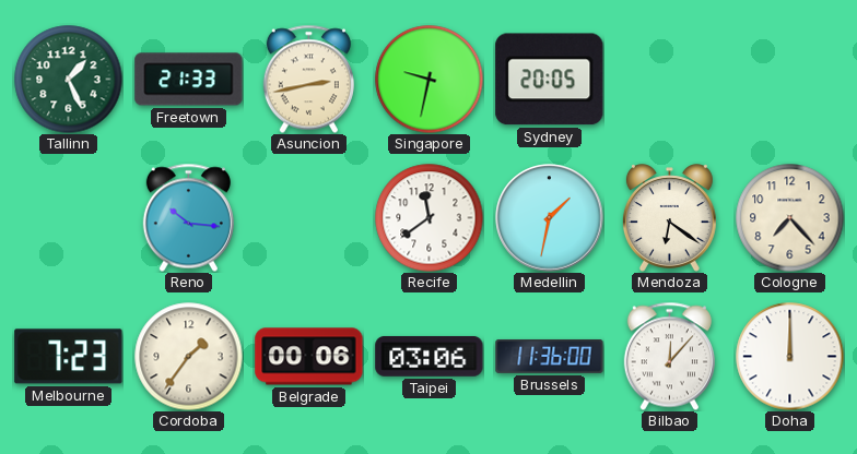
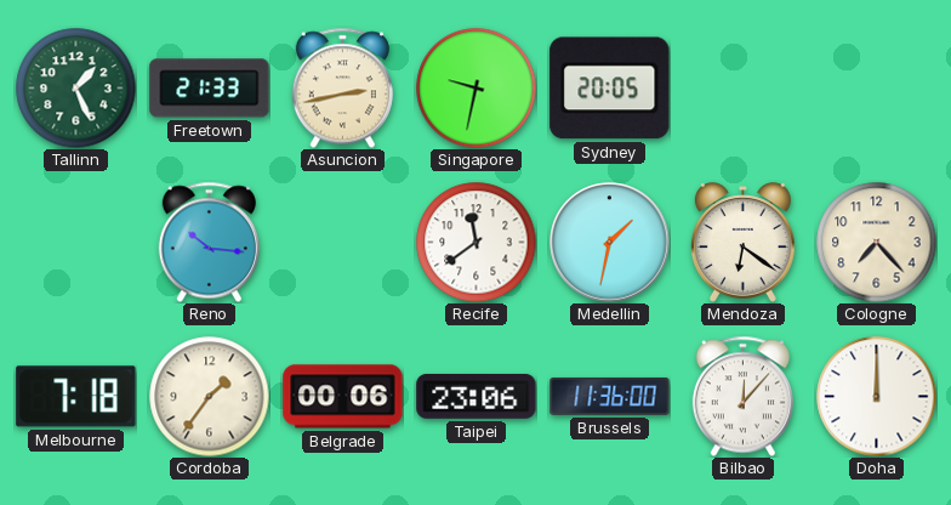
Melbourne: 7:23 -> 7:18 (76, 397)
Taipei: 03:06 -> 23:06 (477, 396)
